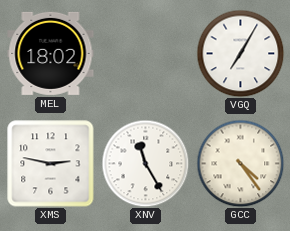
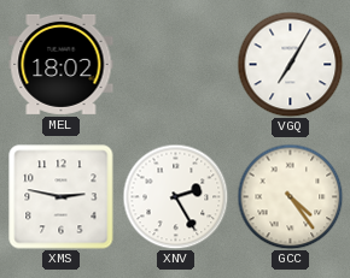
XNV: 11:25 -> 2:25 (175, 196)
